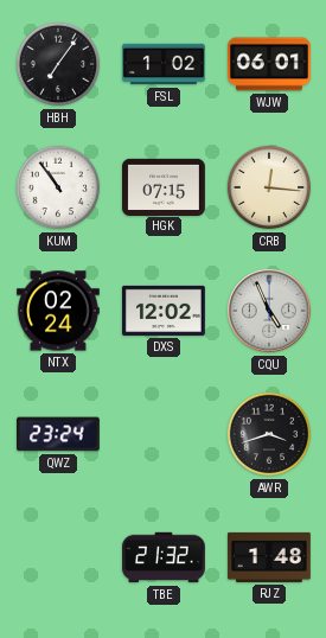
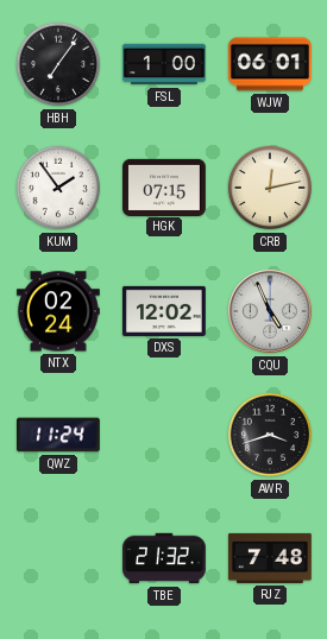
FSL: 1:02 -> 1:00 (165, 64)
KUM: 10:54 -> 1:54 (58, 188)
CRB: 12:16 -> 12:13 (270, 188)
QWZ: 23:24 -> 11:24 (59, 435)
RJZ: 1:48 -> 7:48 (270, 558)
